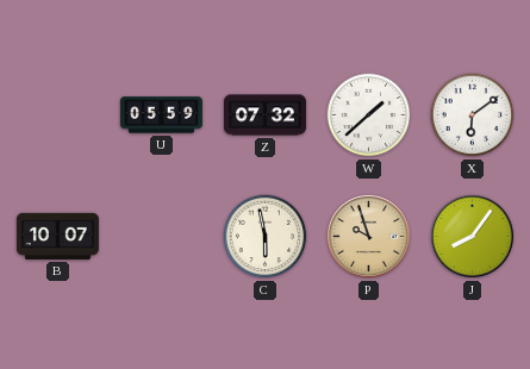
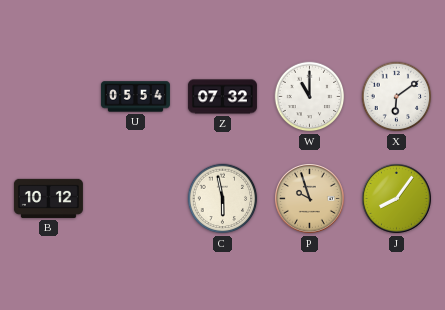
U: 05:59 -> 05:54 (135, 97)
W: 1:38 -> 11:00 (310, 97)
B: 10:07 -> 10:12 (48, 198)
